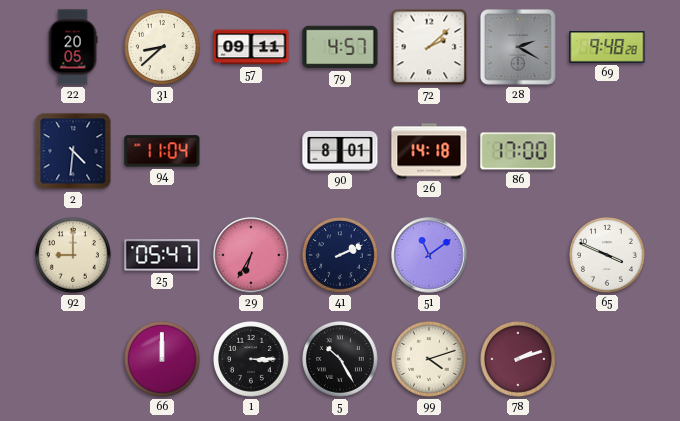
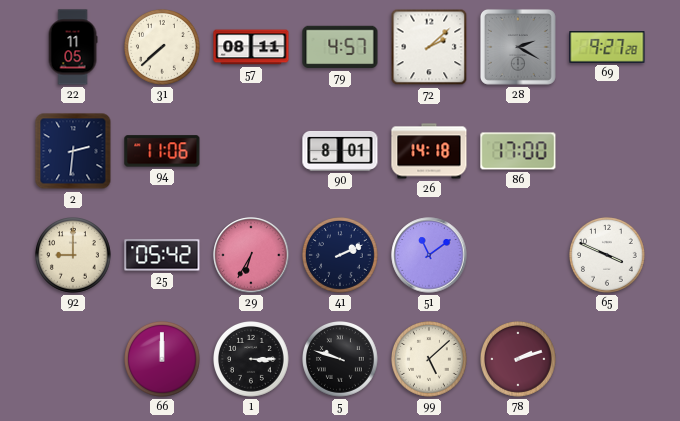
22: 20:05 -> 11:05 (73, 47)
31: 8:38 -> 7:38 (163, 48)
57: 09:11 -> 08:11 (251, 47)
69: 9:48 -> 9:27 (607, 47)
2: 4:31 -> 2:31 (73, 151)
94: 11:04 -> 11:06 (162, 151)
25: 05:47 -> 05:42 (162, 255)
5: 10:25 -> 9:48 (341, 360)
99: 4:12 -> 5:08 (430, 360)
